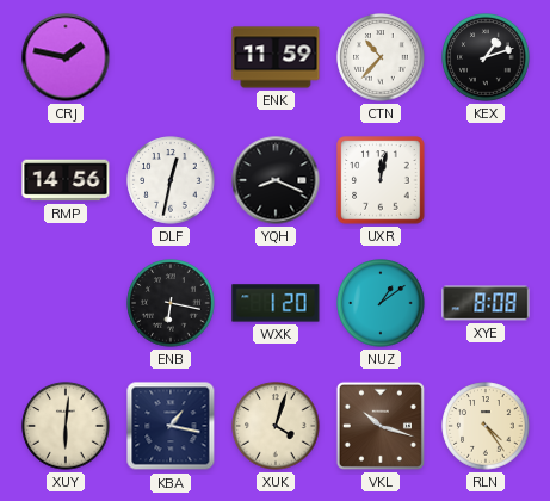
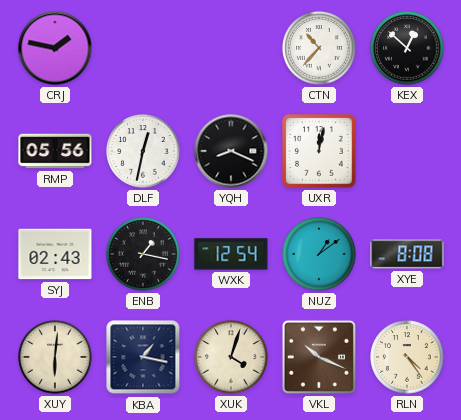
ENK: 11:59 -> none (276, 57)
KEX: 1:12 -> 12:52 (407, 48)
RMP: 14:56 -> 05:56 (55, 151)
SYJ: none -> 02:43 (55, 254)
ENB: 6:17 -> 1:17 (143, 254)
WXK: 1:20 -> 12:54 (231, 254)
VKL: 10:18 -> 10:19 (319, 357)
